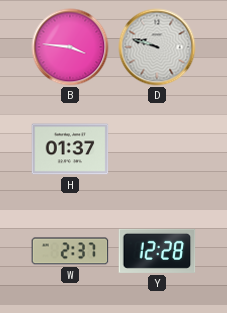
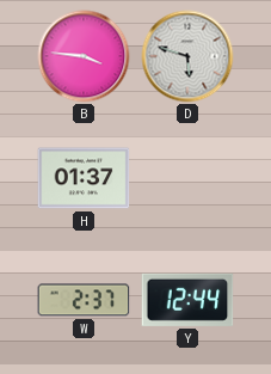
D: 9:48 -> 5:48 (187, 56)
Y: 12:28 -> 12:44 (187, 300)
